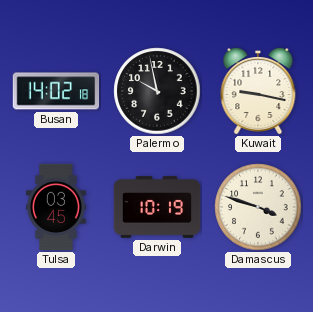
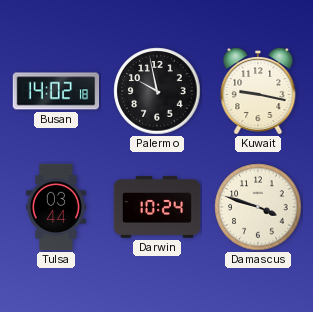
Tulsa: 03:45 -> 03:44 (56, 207)
Darwin: 10:19 -> 10:24 (157, 207)
